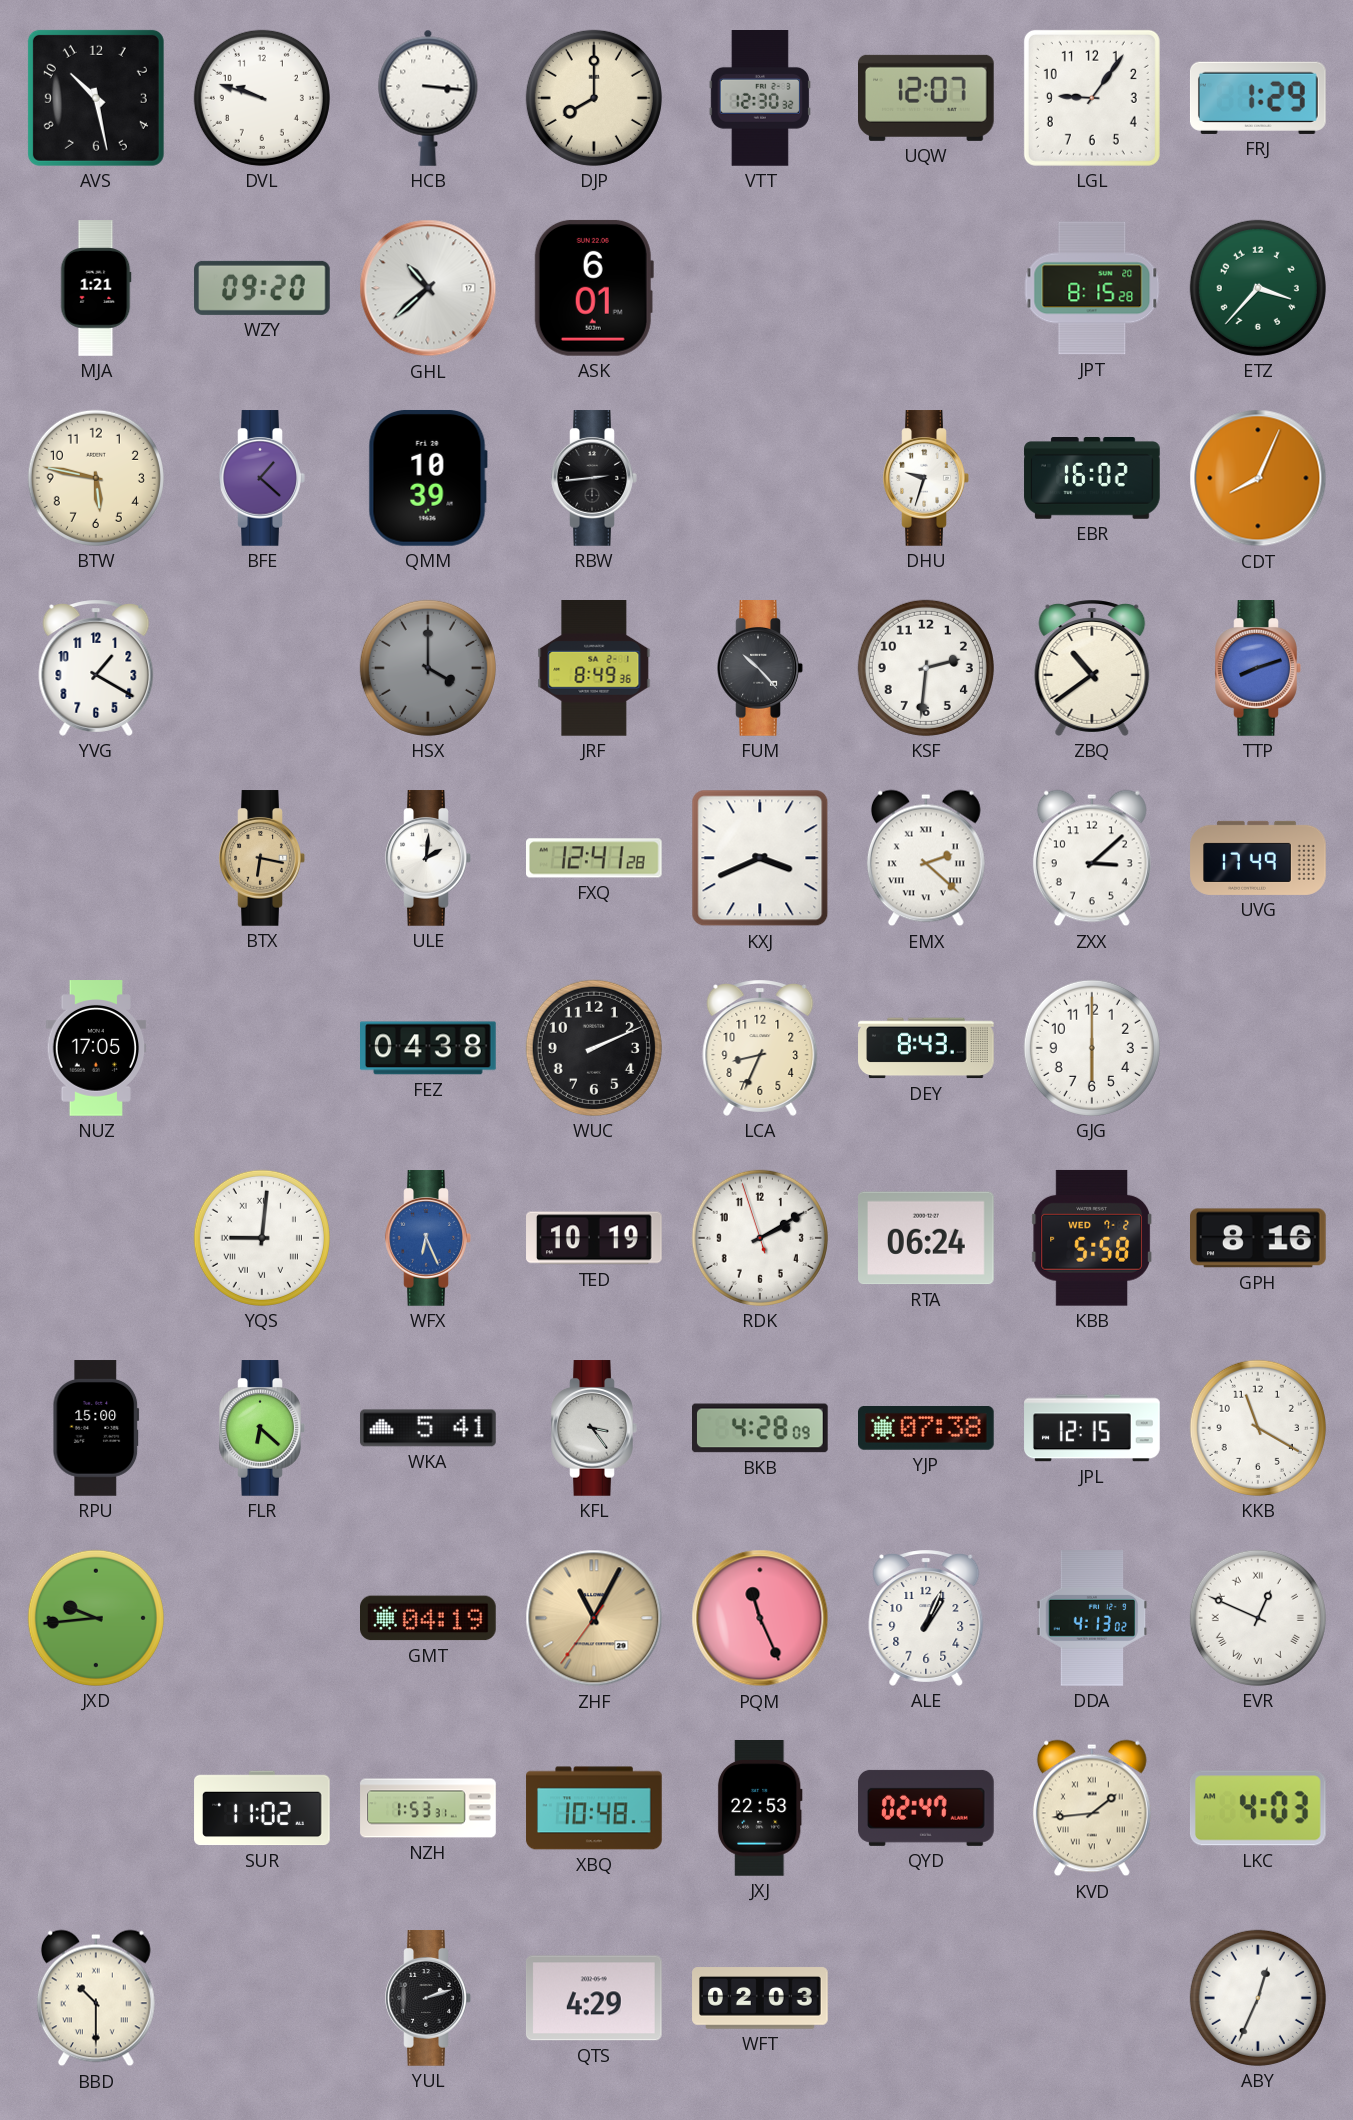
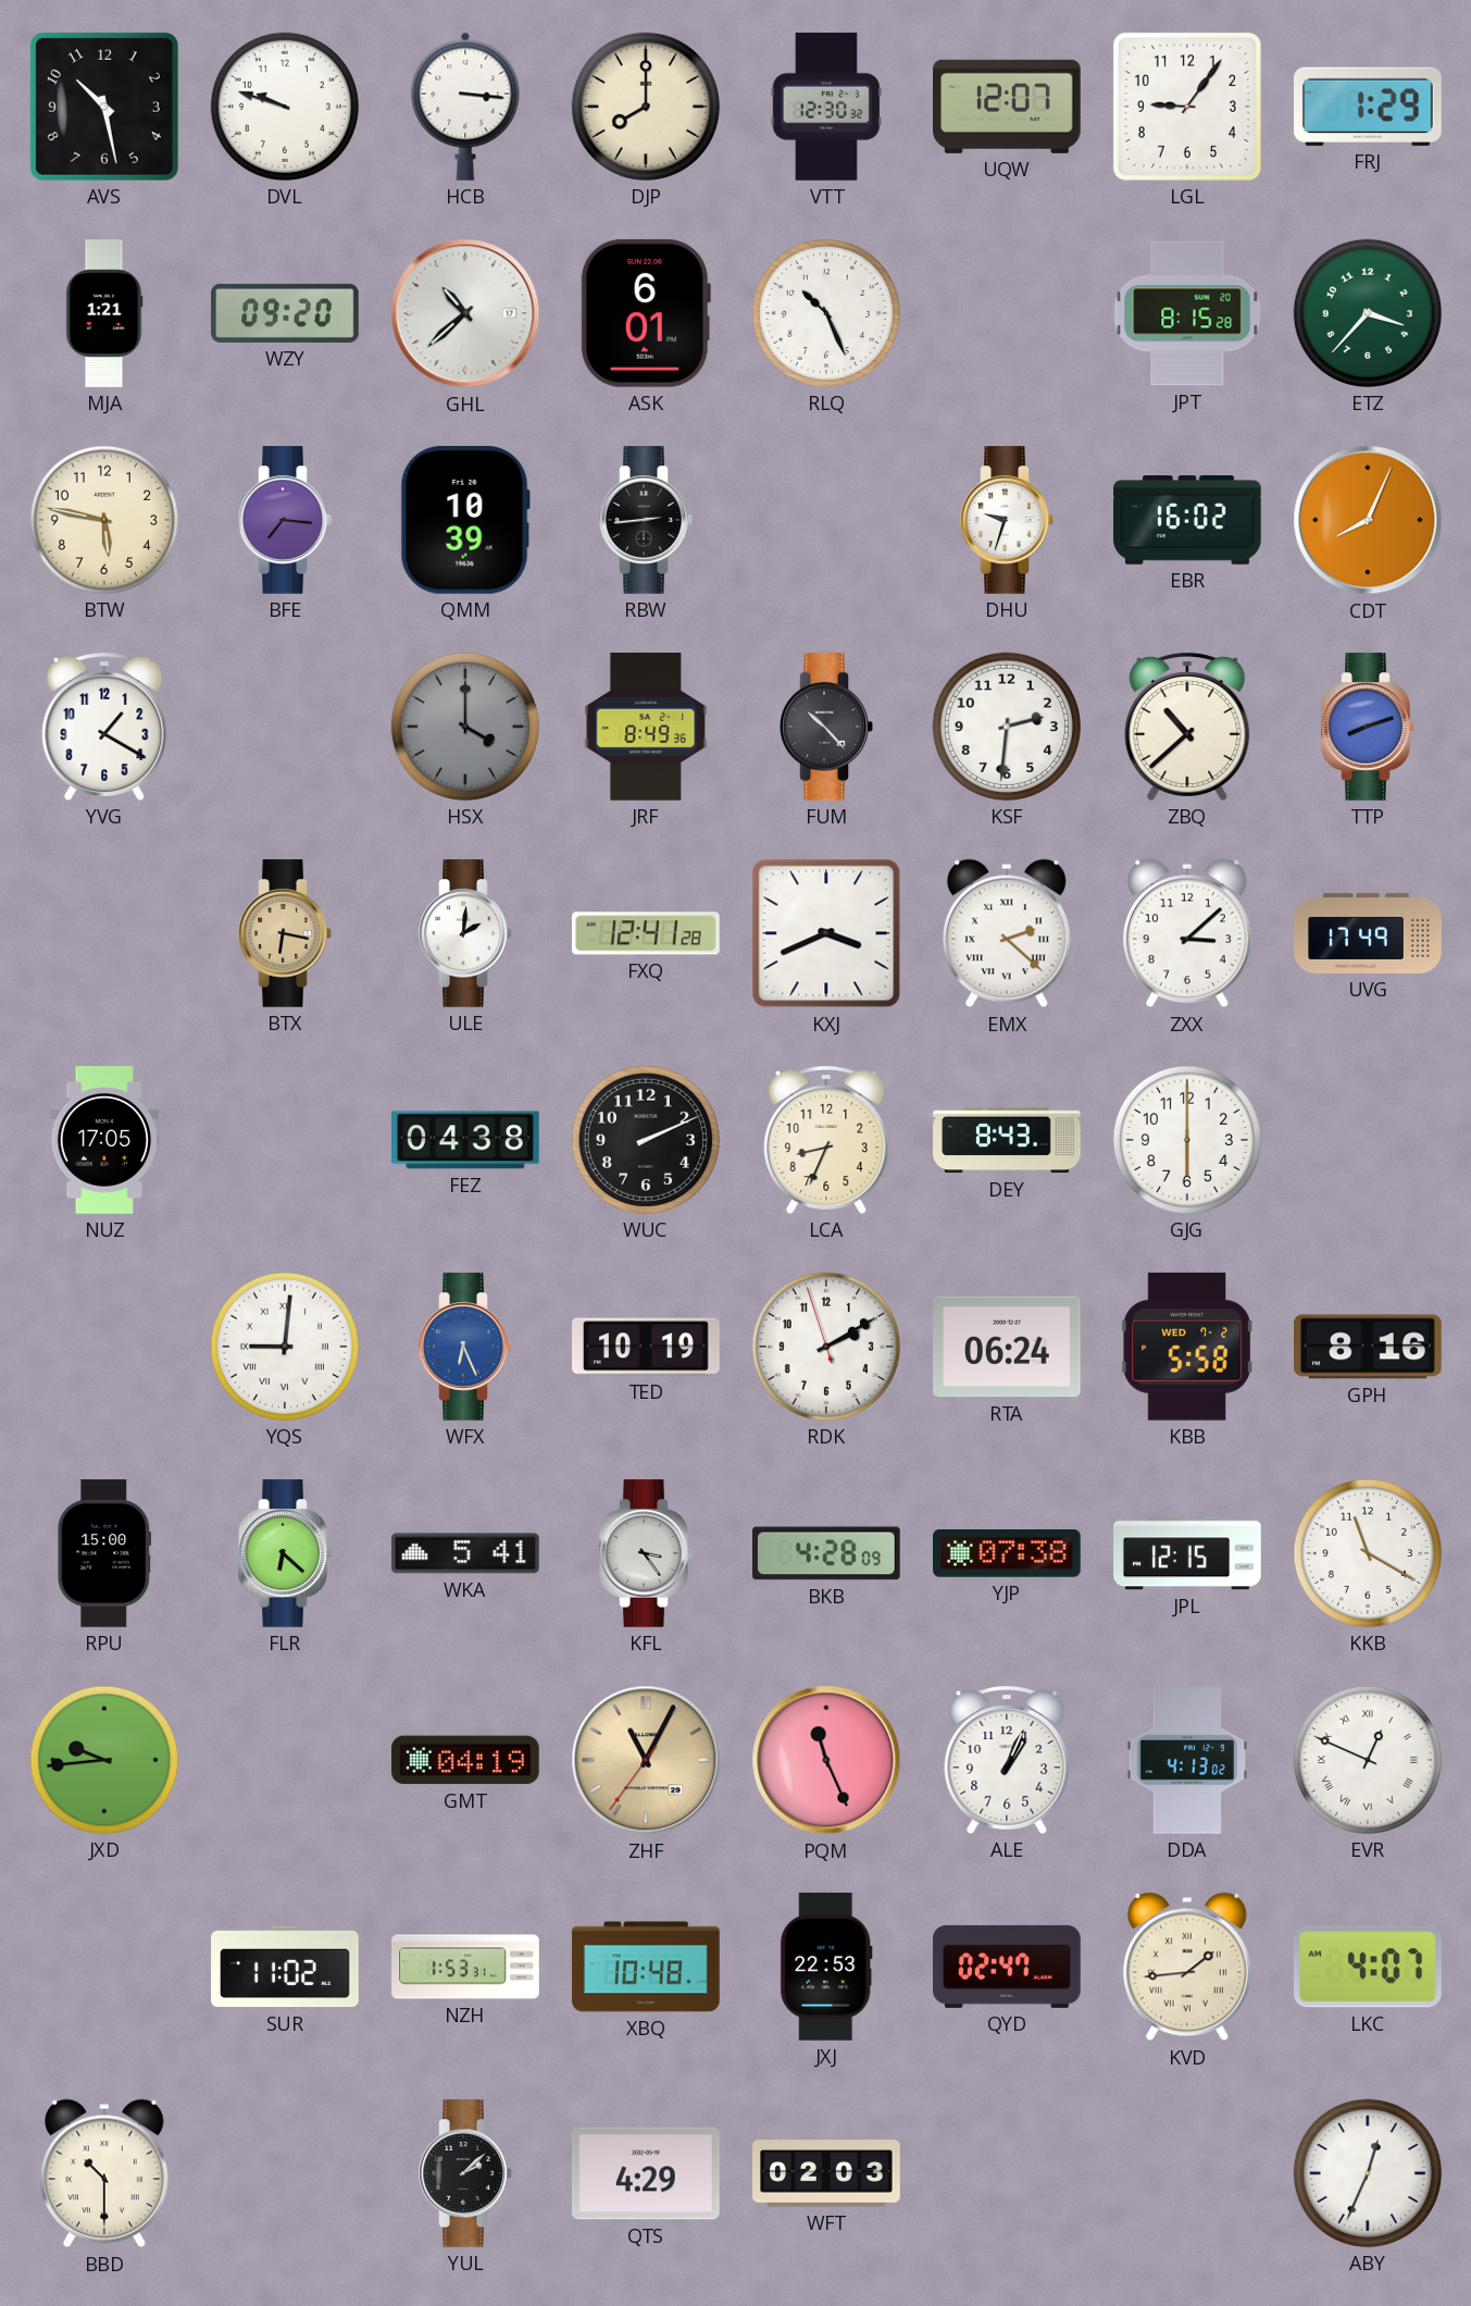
RLQ: none -> 10:26 (826, 313)
BFE: 1:22 -> 7:16 (285, 520)
ZBQ: 10:39 -> 10:38 (1187, 727)
LKC: 4:03 -> 4:07 (1368, 1967)
YUL: 2:12 -> 2:08 (465, 2173)
